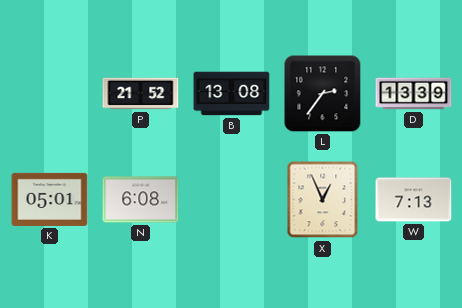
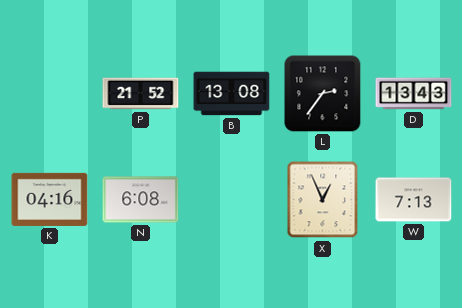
D: 13:39 -> 13:43 (414, 94)
K: 05:01 -> 04:16 (50, 199)
